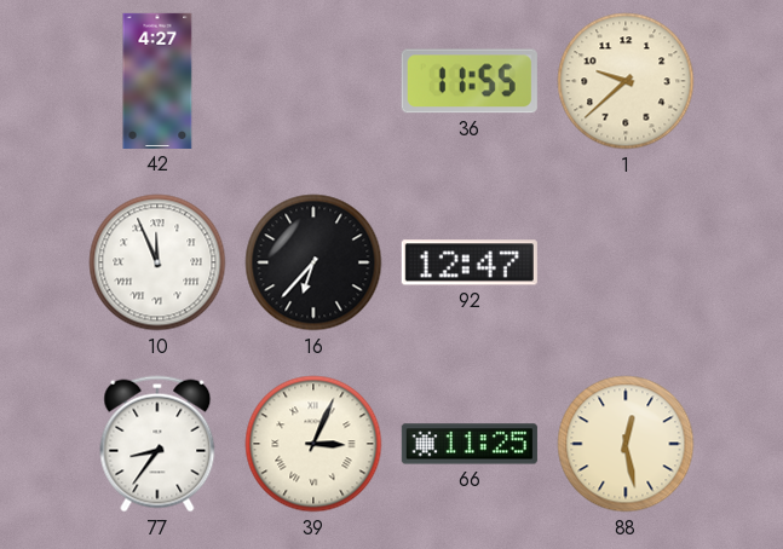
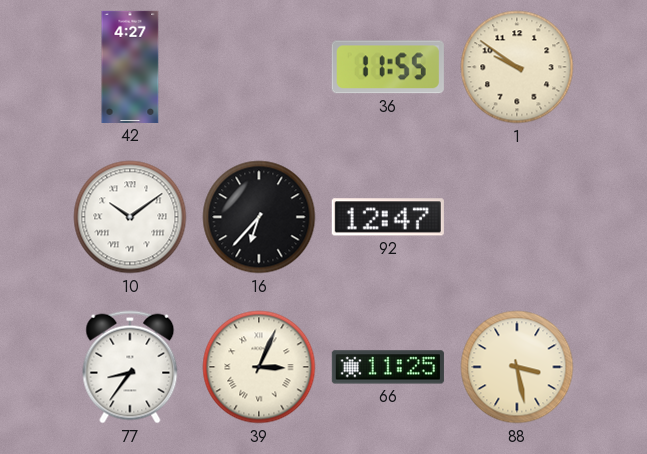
1: 9:38 -> 9:51 (517, 67)
10: 11:56 -> 10:09 (130, 217)
88: 12:28 -> 3:28 (517, 367)
